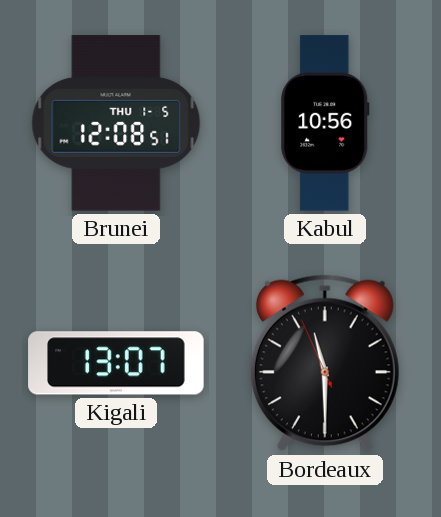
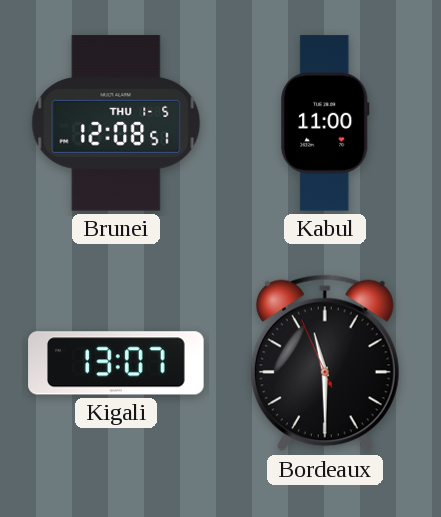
Kabul: 10:56 -> 11:00 (325, 123)
